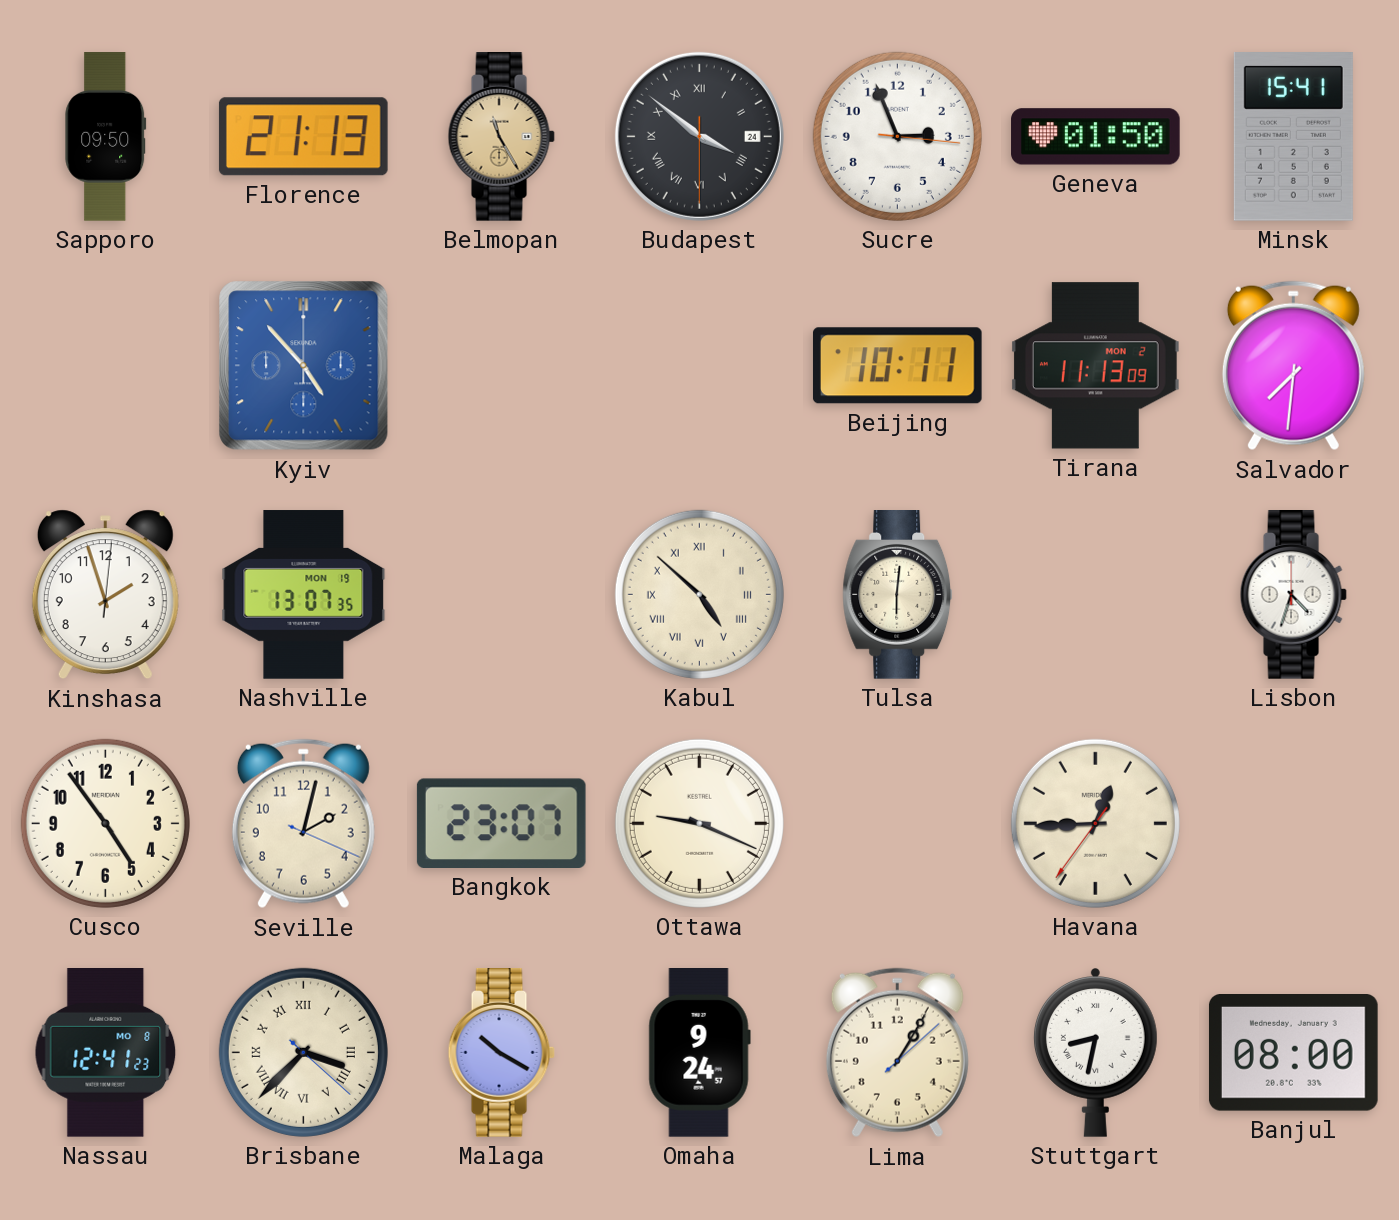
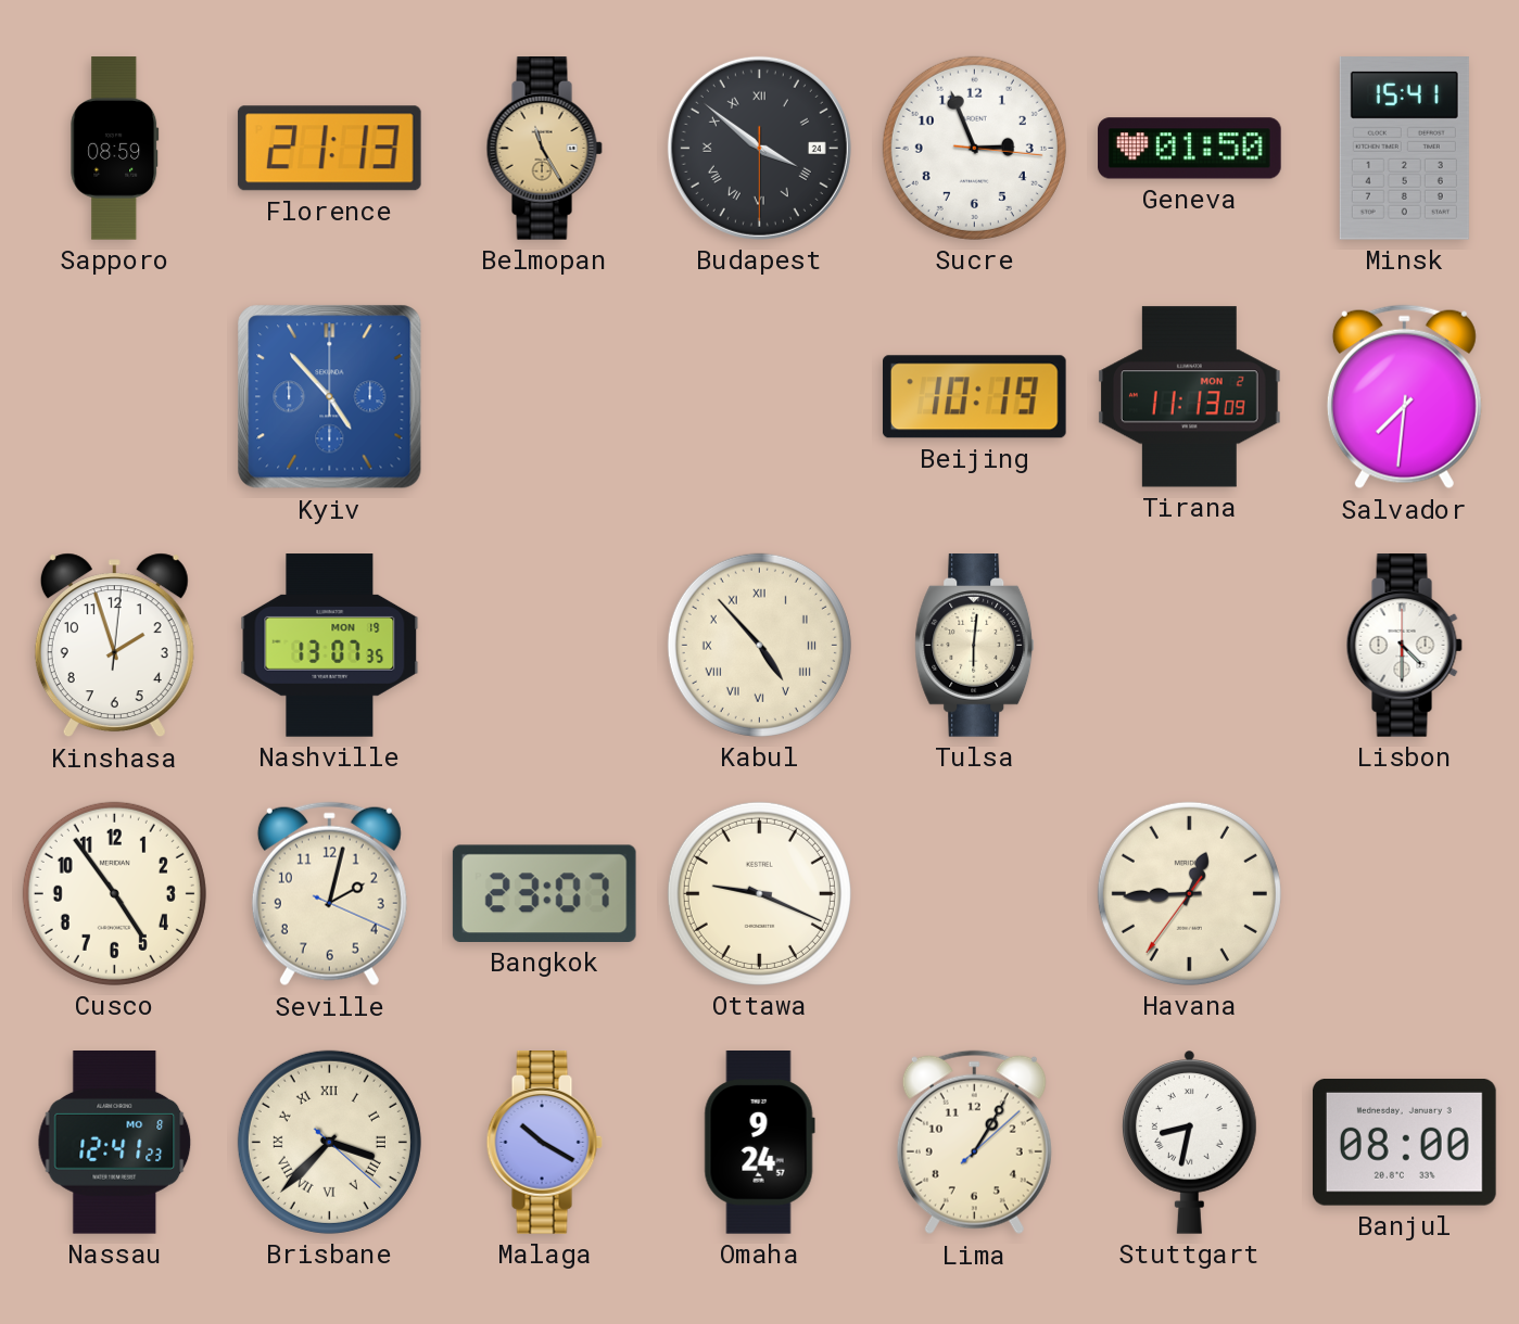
Sapporo: 09:50 -> 08:59 (115, 149)
Beijing: 10:11 -> 10:19 (974, 397)
Kabul: 4:52 -> 4:53 (759, 645)
Lisbon: 4:33 -> 4:30 (1404, 646)
